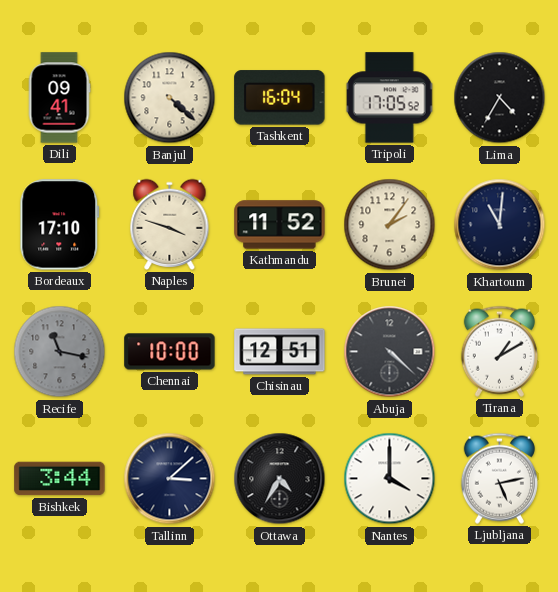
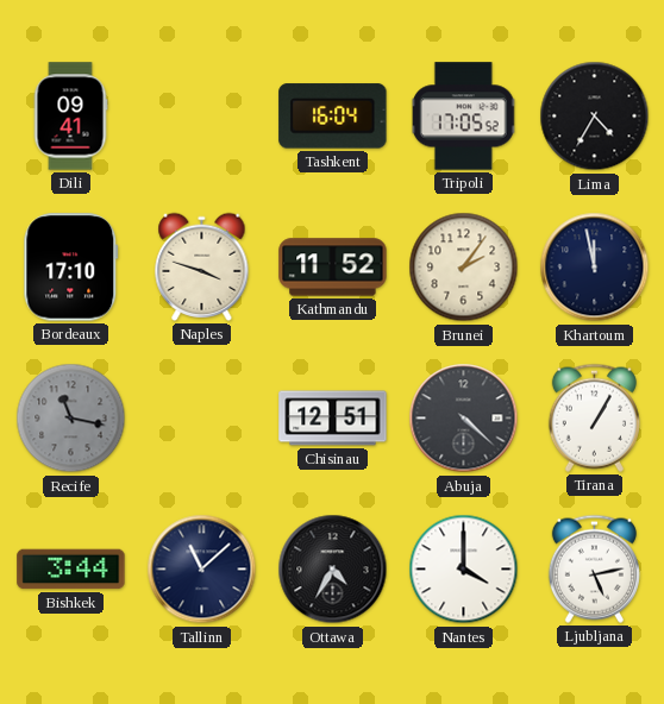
Banjul: 4:22 -> none (170, 98)
Khartoum: 11:01 -> 11:58 (595, 268)
Chennai: 10:00 -> none (170, 352)
Tirana: 1:10 -> 1:05 (594, 417)
Tallinn: 3:08 -> 11:08 (202, 570)
